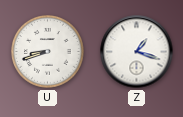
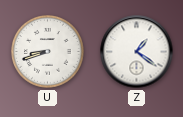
Z: 1:18 -> 1:21 (137, 52)
